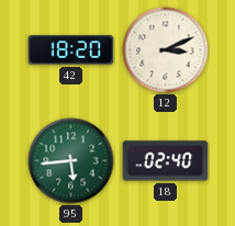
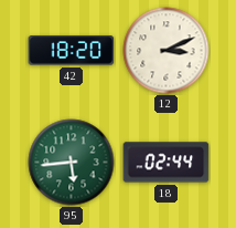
18: 02:40 -> 02:44 (167, 163)
